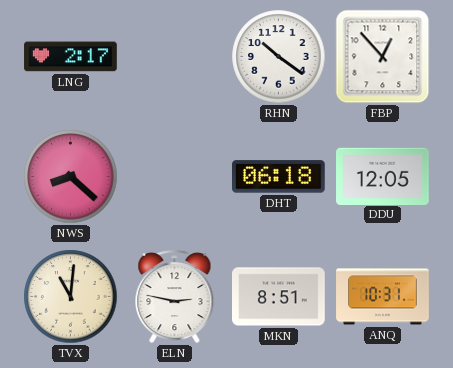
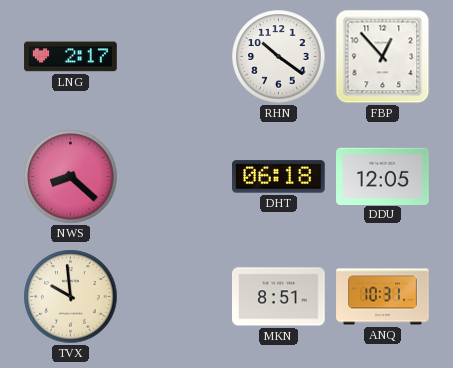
TVX: 11:01 -> 9:59 (71, 297)
ELN: 2:47 -> none (175, 297)
